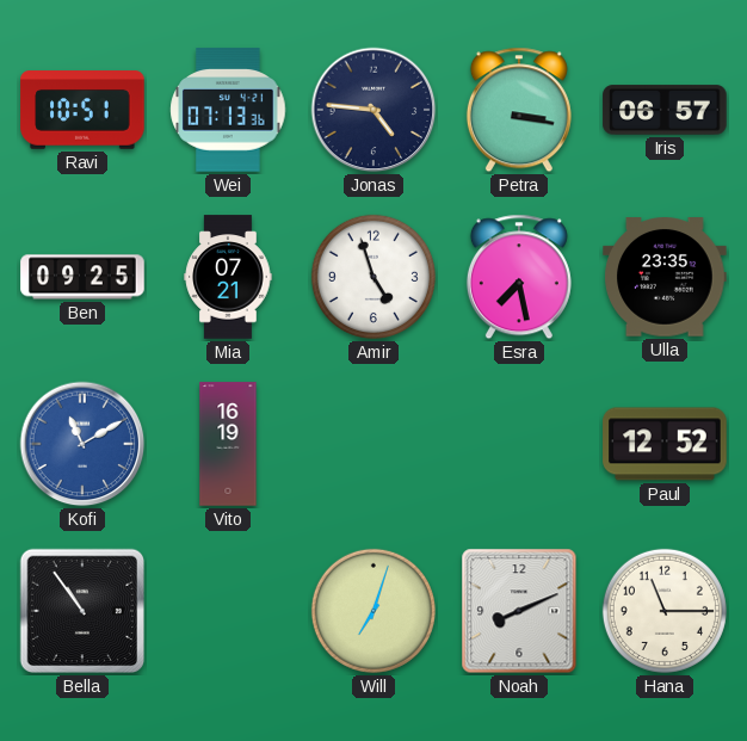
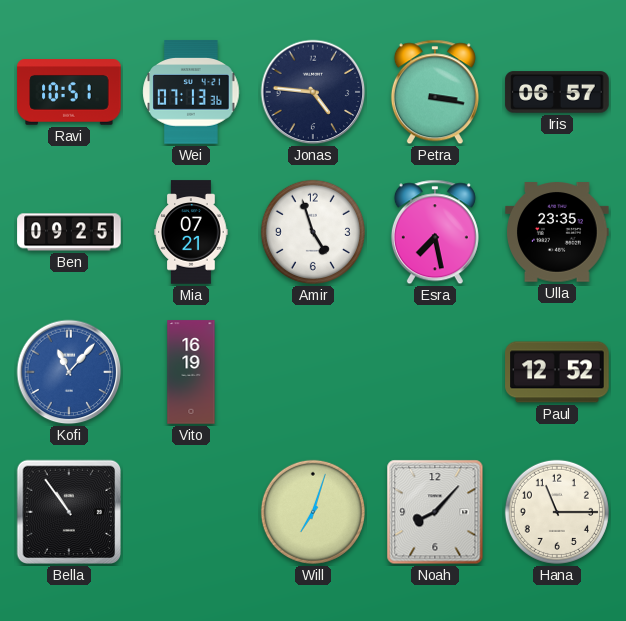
Kofi: 11:10 -> 11:07 (69, 372)
Noah: 8:11 -> 8:07 (435, 512)
